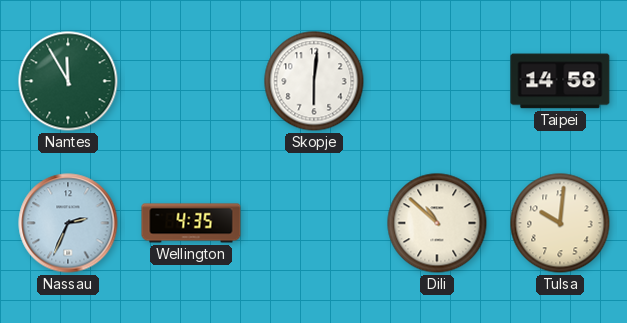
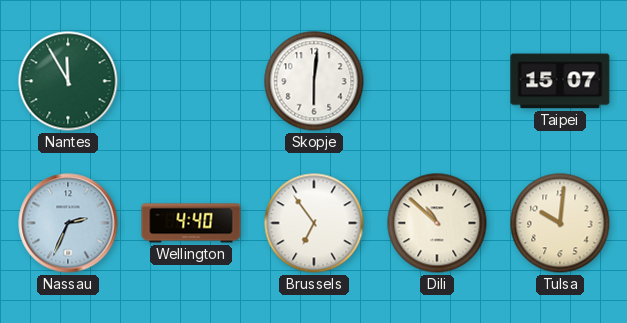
Taipei: 14:58 -> 15:07 (560, 81)
Wellington: 4:35 -> 4:40 (191, 223)
Brussels: none -> 6:54 (314, 223)
